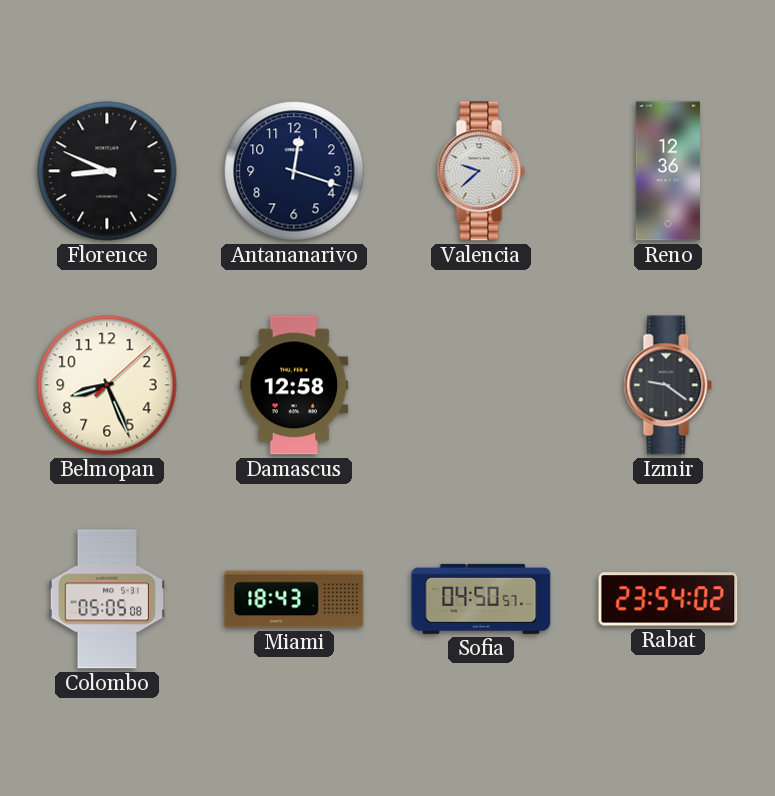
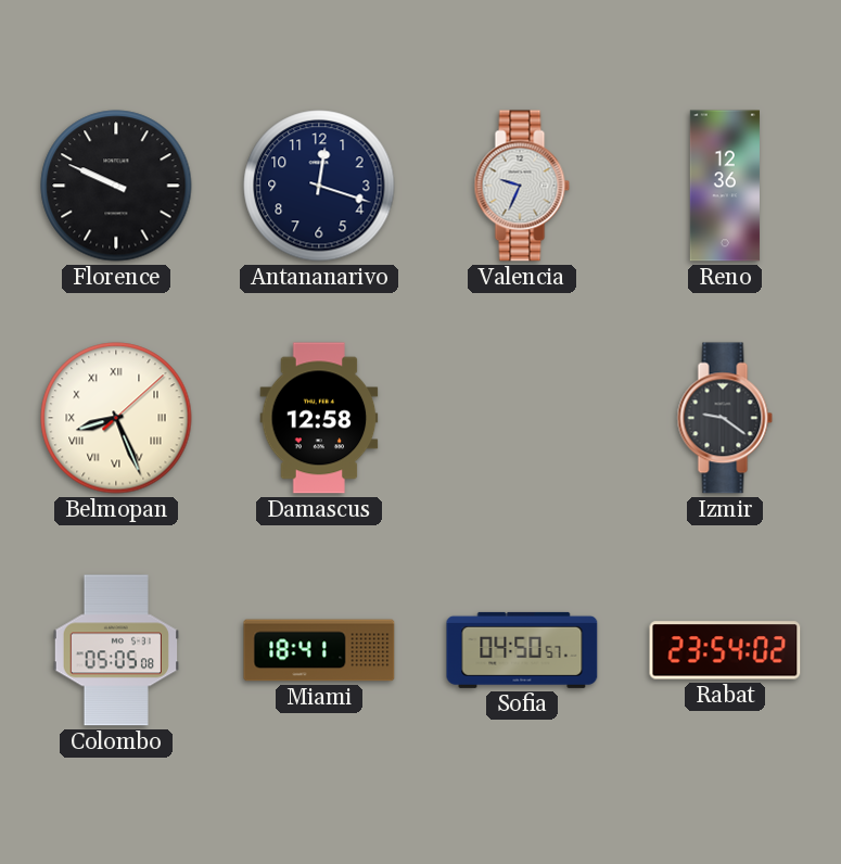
Florence: 8:49 -> 9:49 (116, 186)
Valencia: 9:38 -> 9:34 (522, 186)
Belmopan numerals: Arabic -> Roman (116, 418)
Miami: 18:43 -> 18:41 (319, 650)
